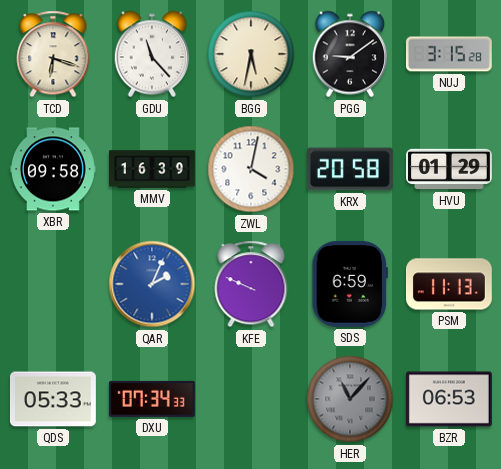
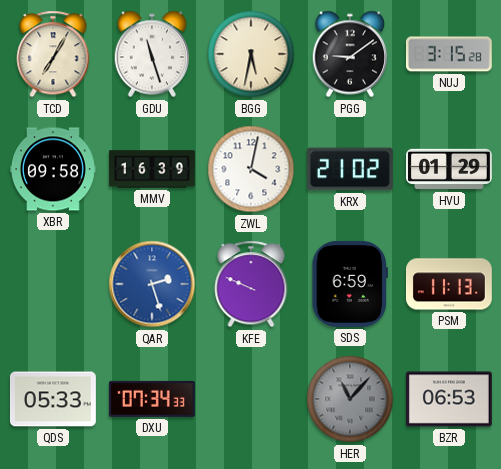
TCD: 6:18 -> 7:05 (53, 54)
GDU: 11:23 -> 11:27 (152, 54)
KRX: 20:58 -> 21:02 (350, 169)
QAR: 2:04 -> 2:27 (152, 284)
